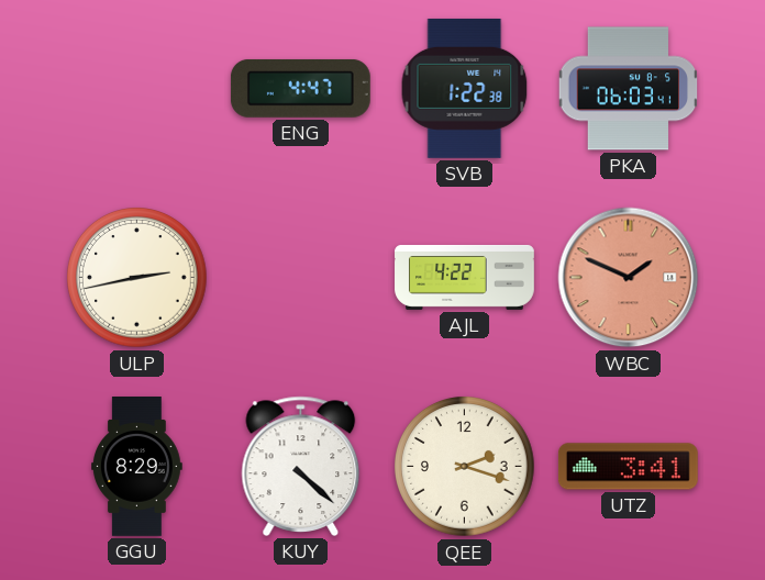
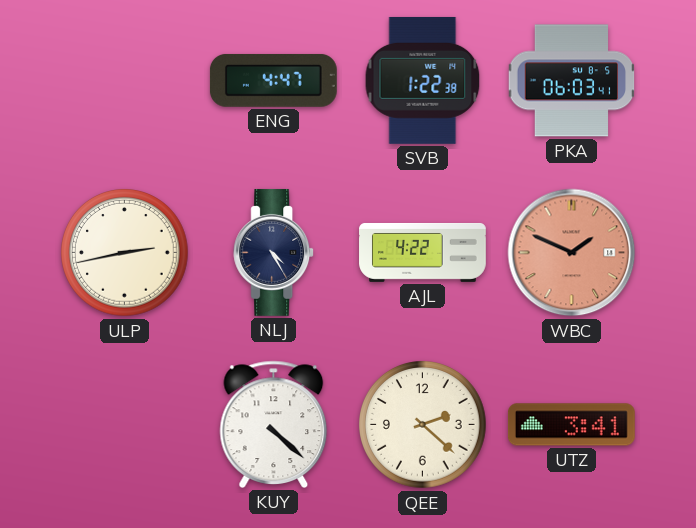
NLJ: none -> 4:25 (274, 252)
GGU: 8:29 -> none (137, 467)
QEE: 2:18 -> 2:22 (423, 425)
